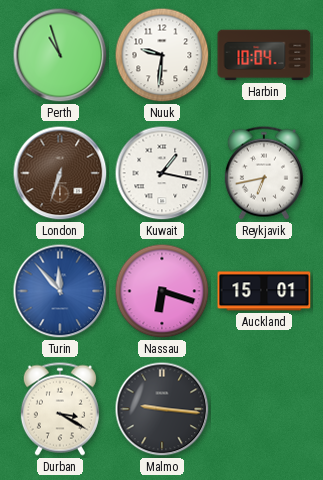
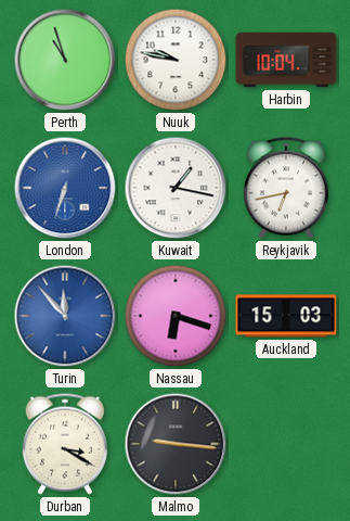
Nuuk: 9:31 -> 9:47 (176, 60)
London dial: brown -> blue (65, 188)
Auckland: 15:01 -> 15:03 (286, 316)
